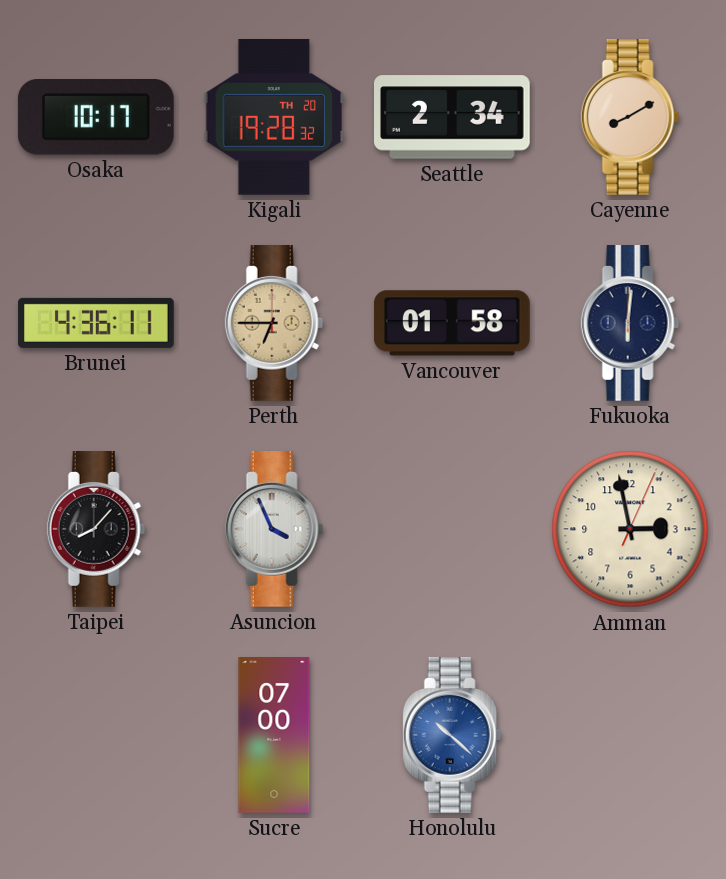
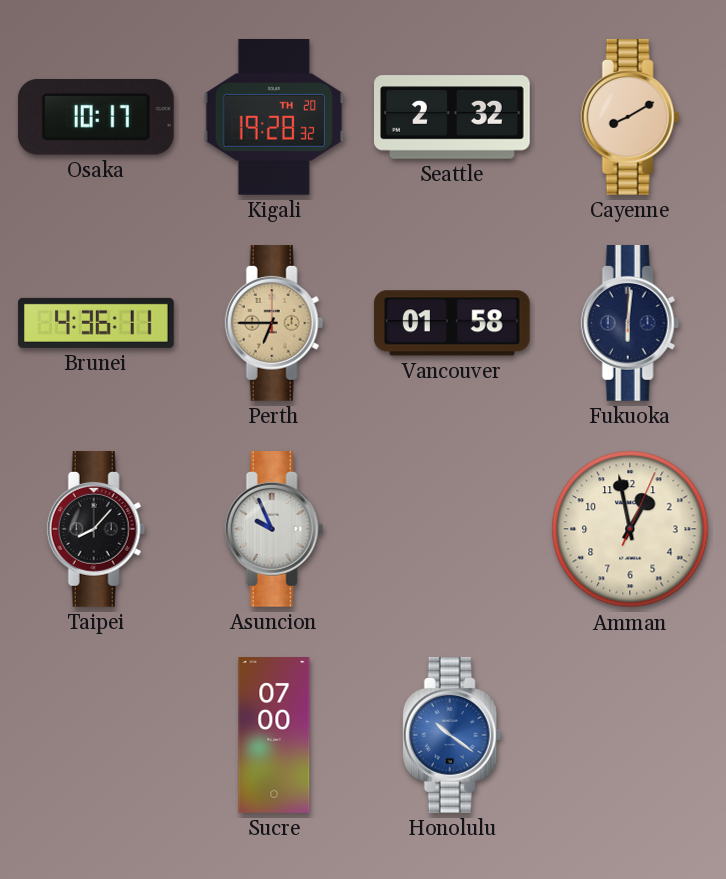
Seattle: 2:34 -> 2:32 (453, 117)
Asuncion: 3:56 -> 9:56 (274, 530)
Amman: 2:58 -> 12:58 (630, 529)
Honolulu: 10:22 -> 10:21 (452, 736)
